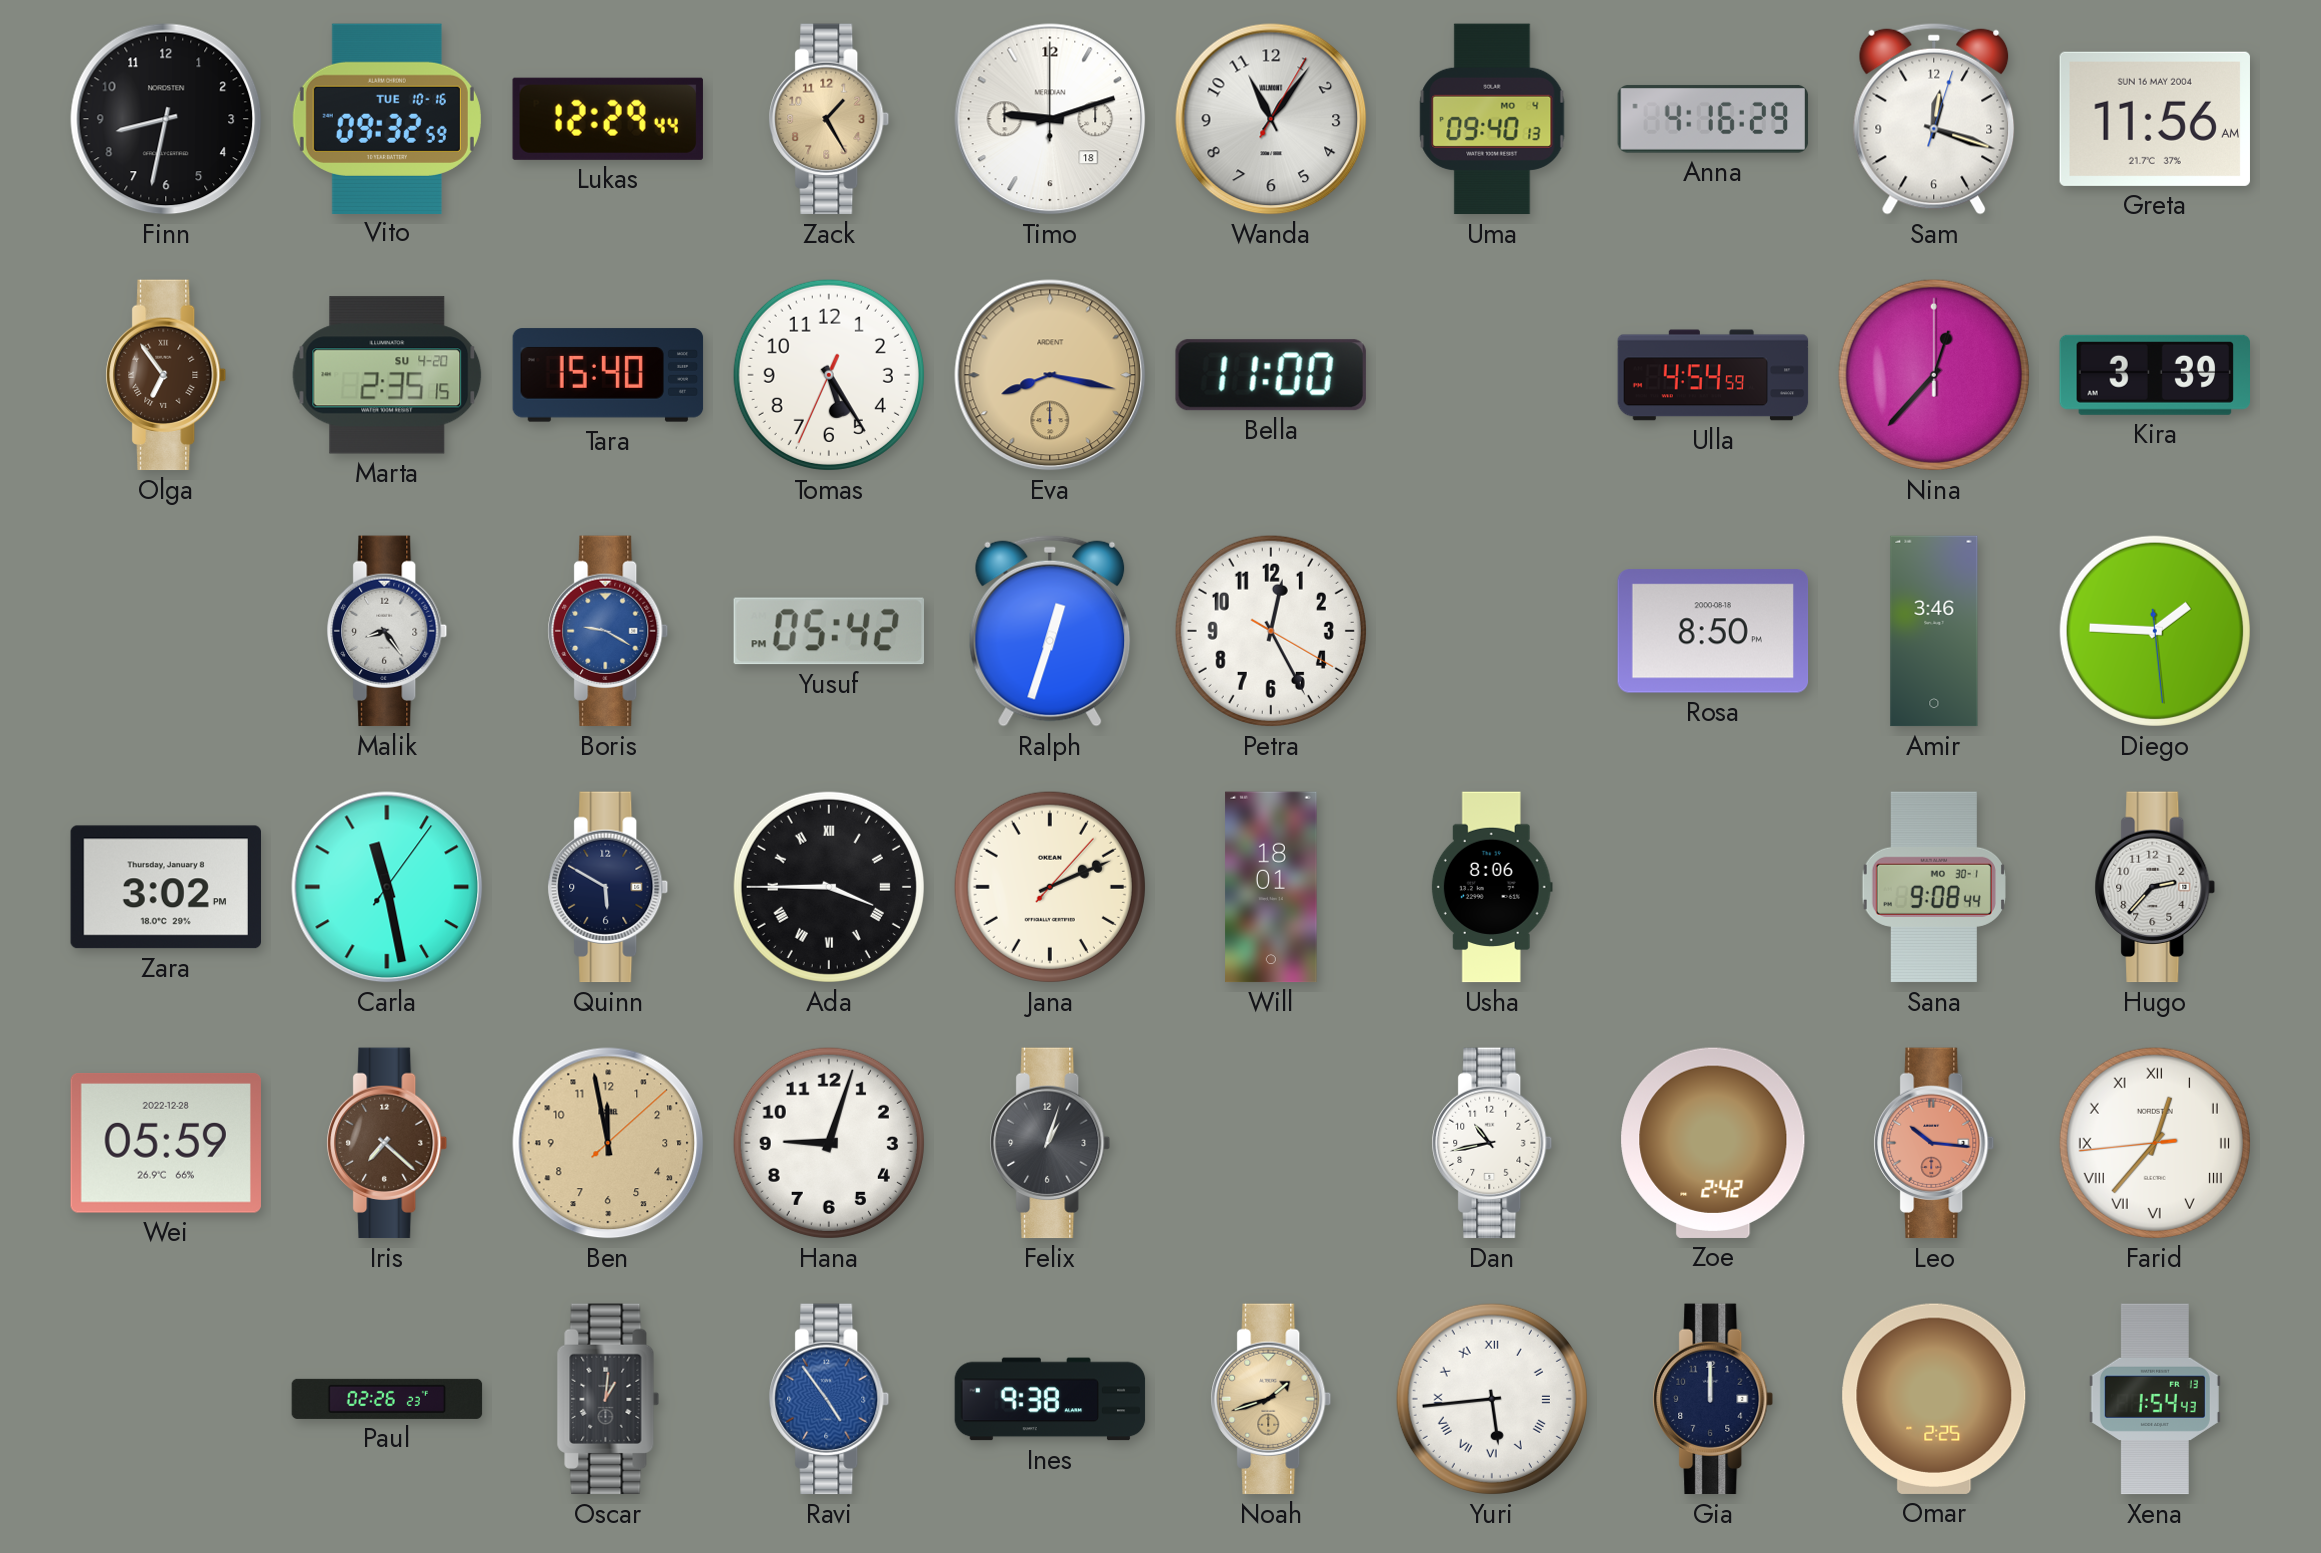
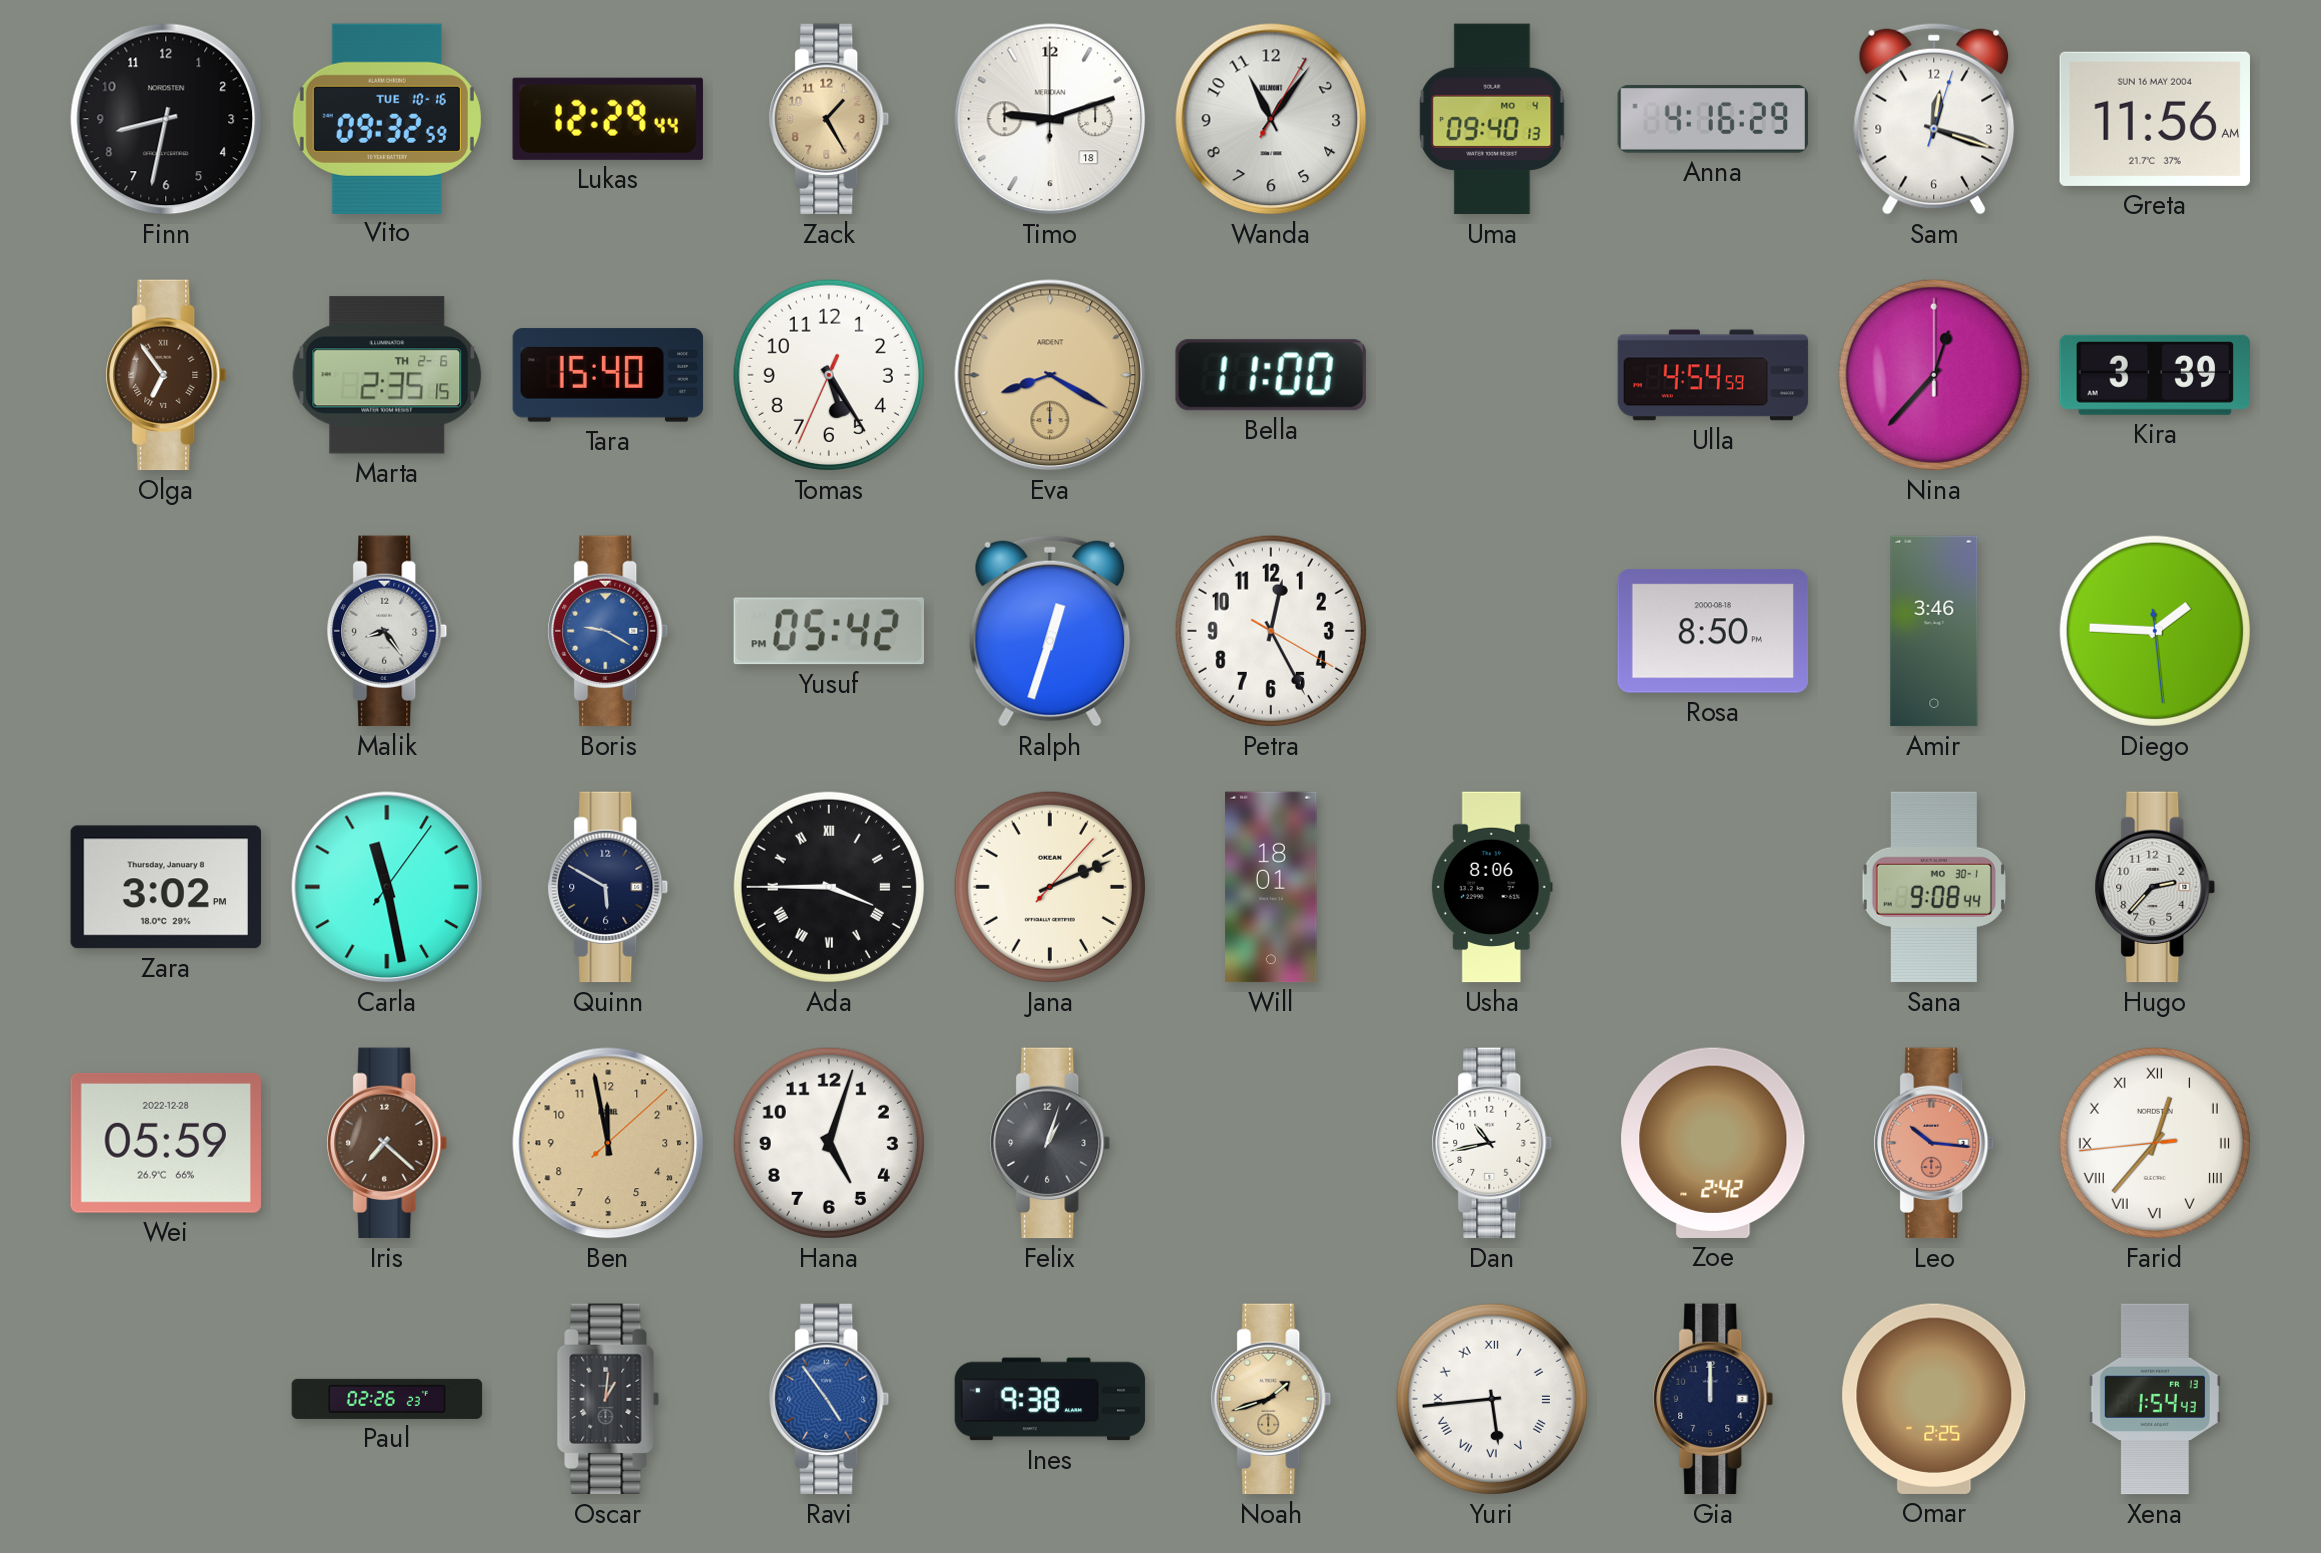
Marta date: SU 4-20 -> TH 2-6 (387, 375)
Eva: 8:17 -> 8:20 (1050, 375)
Hana: 9:03 -> 5:03 (829, 1143)
